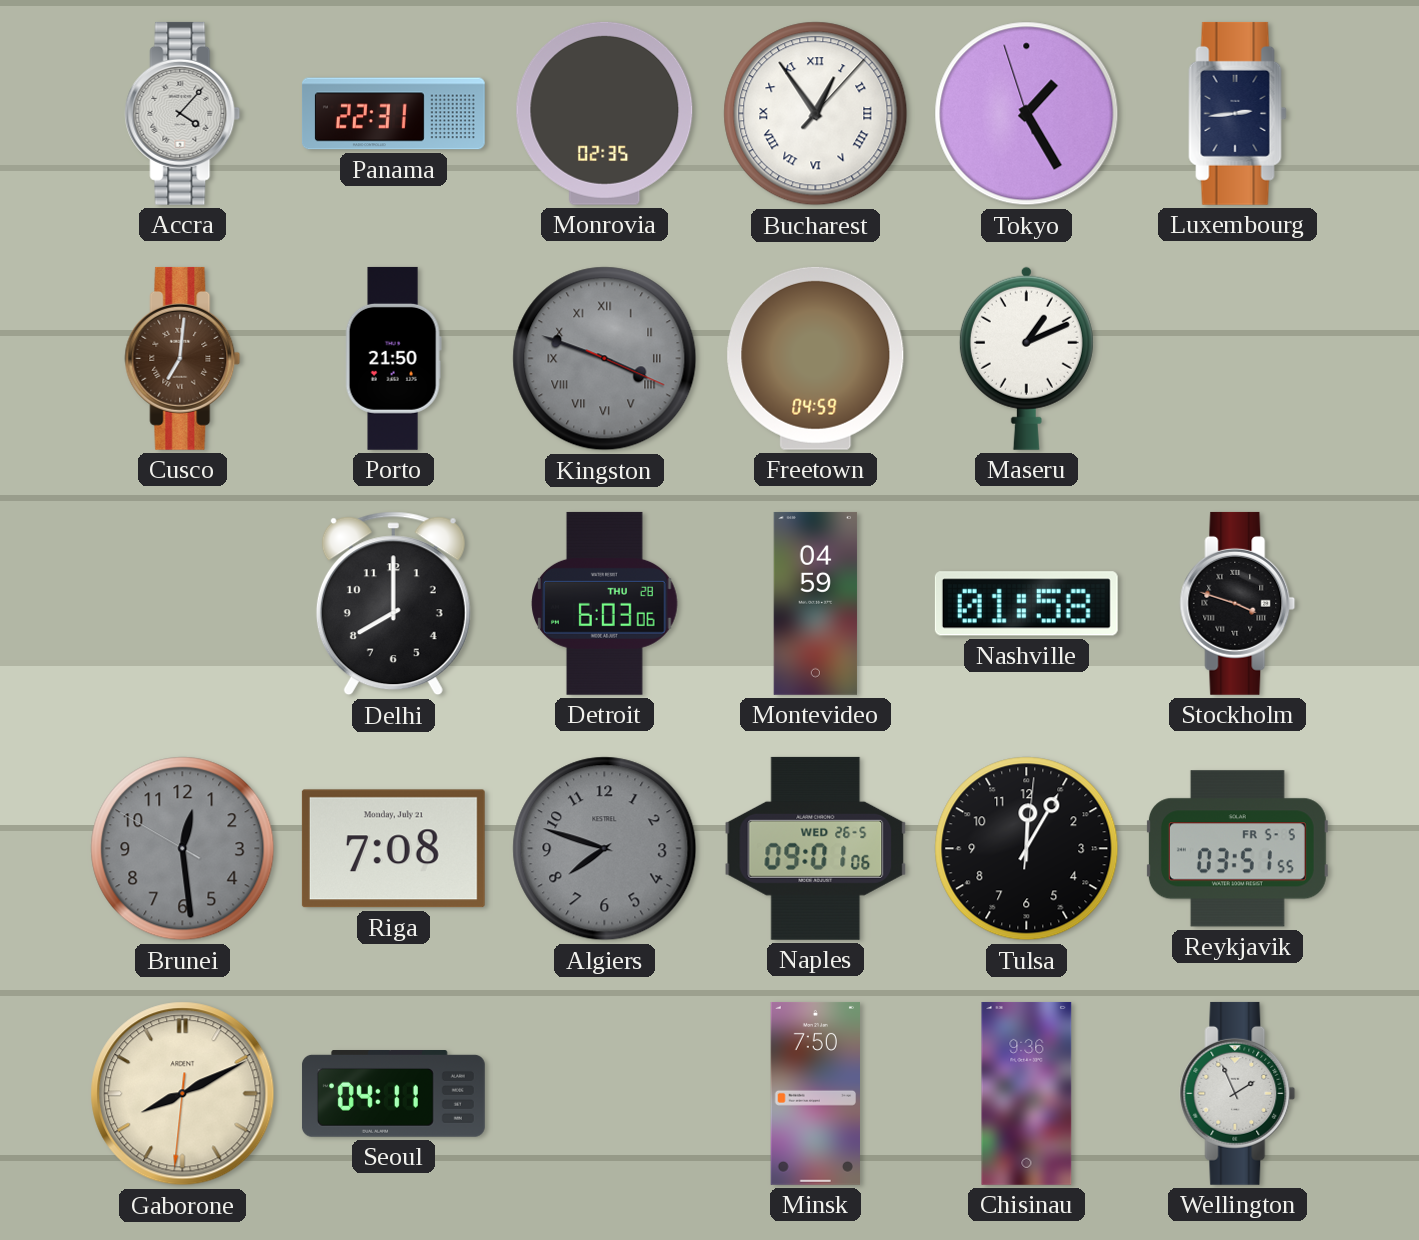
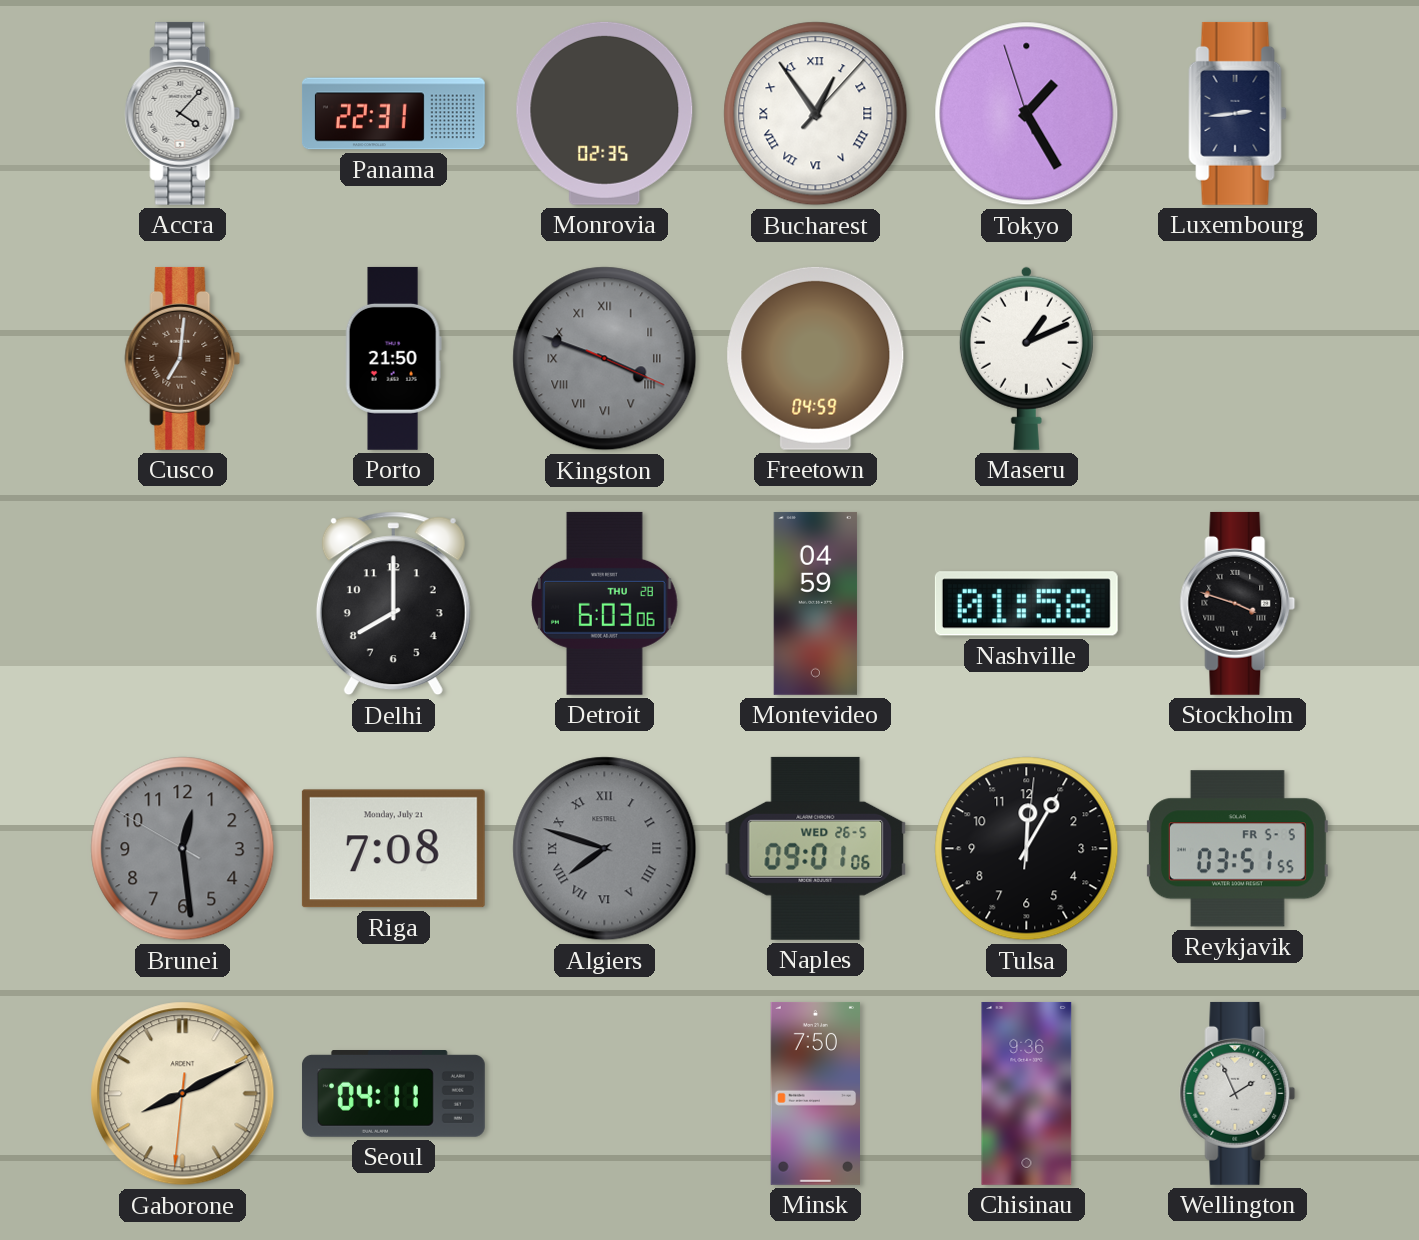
Algiers numerals: Arabic -> Roman (605, 849)
